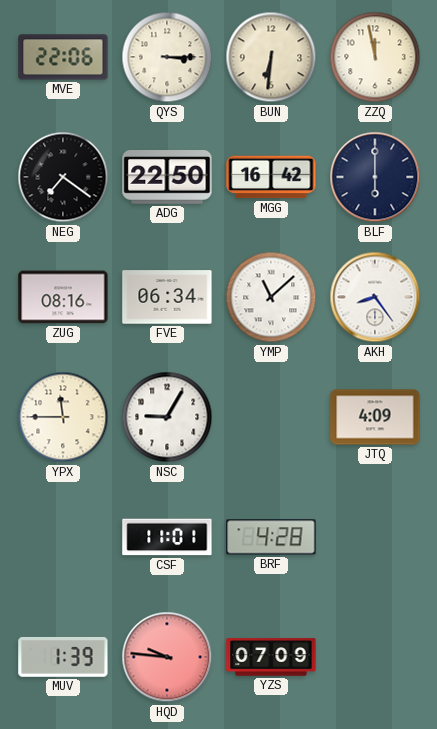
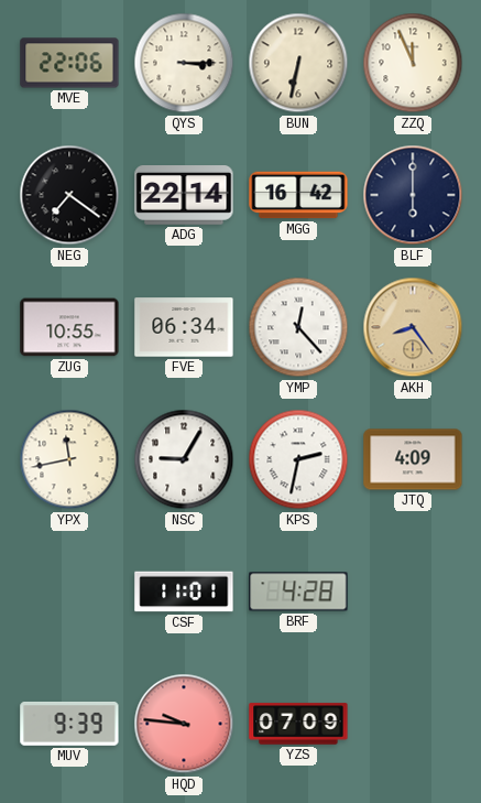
BUN: 6:31 -> 6:32 (298, 63)
ZZQ: 11:58 -> 11:56 (413, 63)
ADG: 22:50 -> 22:14 (184, 196)
ZUG: 08:16 -> 10:55 (69, 327)
YMP: 11:08 -> 12:23 (298, 327)
AKH dial: white -> champagne (413, 327)
YPX: 11:45 -> 11:43 (69, 459)
KPS: none -> 2:32 (298, 459)
MUV: 1:39 -> 9:39 (69, 724)
